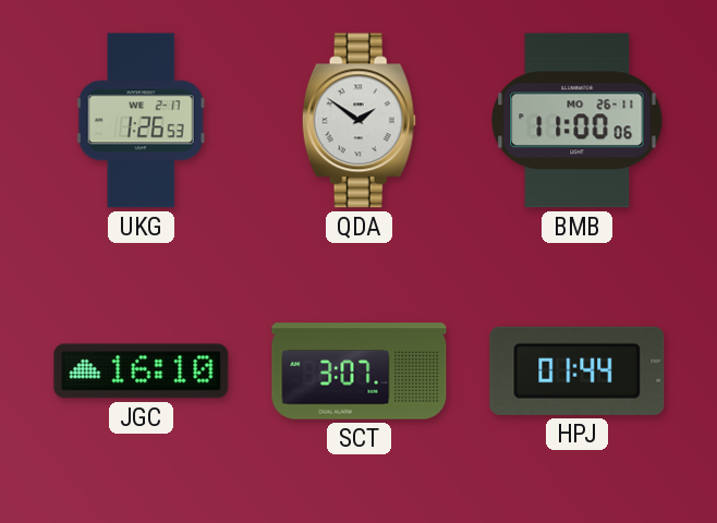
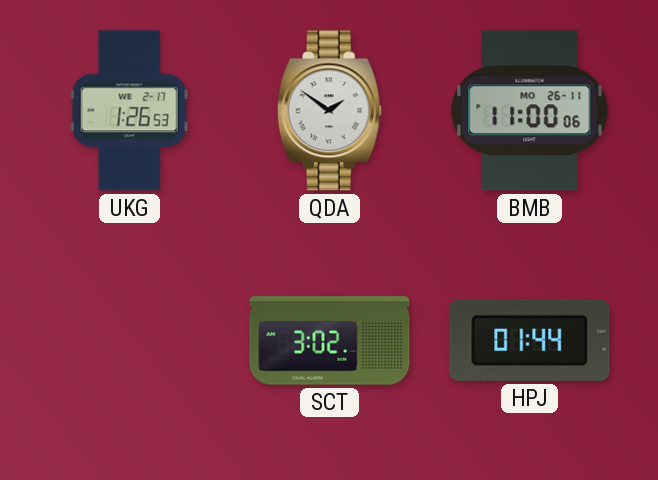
JGC: 16:10 -> none (142, 372)
SCT: 3:07 -> 3:02 (330, 341)
